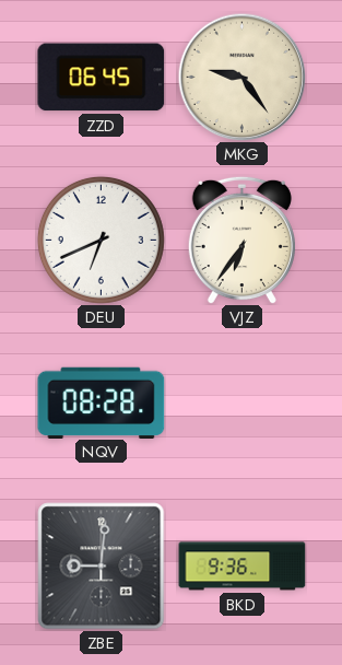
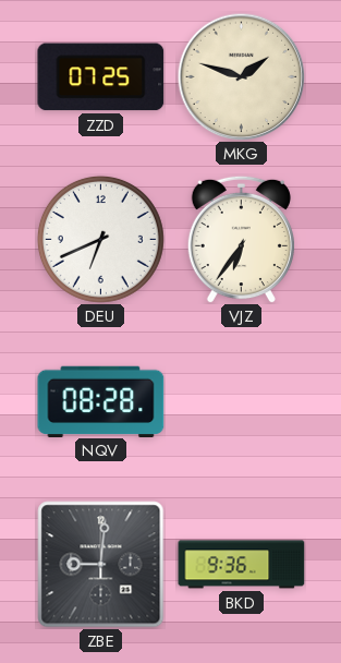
ZZD: 06:45 -> 07:25 (101, 77)
MKG: 9:24 -> 1:48 (241, 76)
